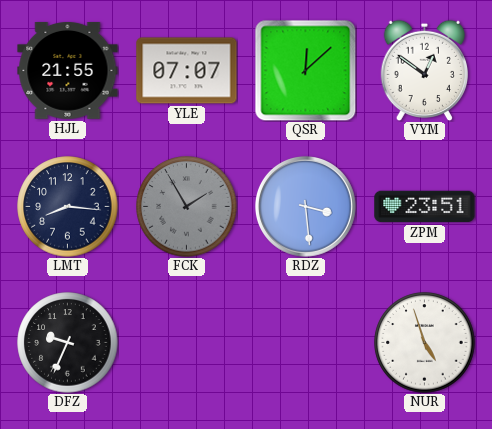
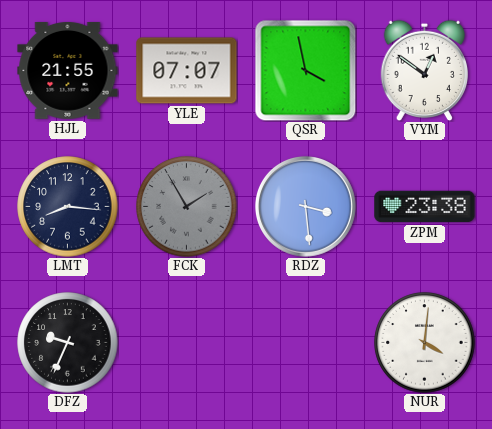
QSR: 12:08 -> 3:58 (305, 70)
ZPM: 23:51 -> 23:38 (425, 207)
NUR: 4:57 -> 4:01 (425, 343)
